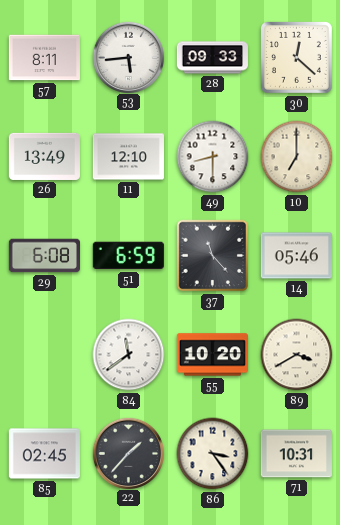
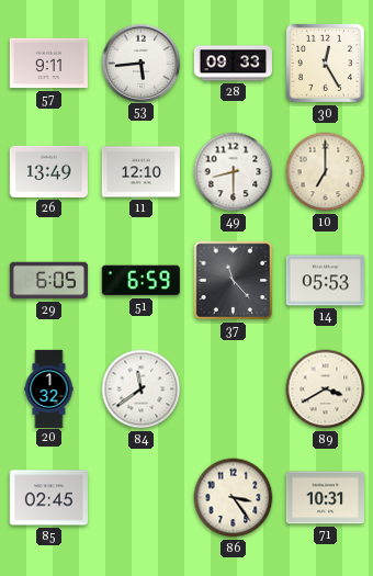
57: 8:11 -> 9:11 (48, 64)
30: 12:22 -> 12:25 (325, 63)
29: 6:08 -> 6:05 (48, 281)
14: 05:46 -> 05:53 (325, 281)
20: none -> 1:32 (49, 388)
55: 10:20 -> none (212, 355)
22: 1:37 -> none (128, 453)
